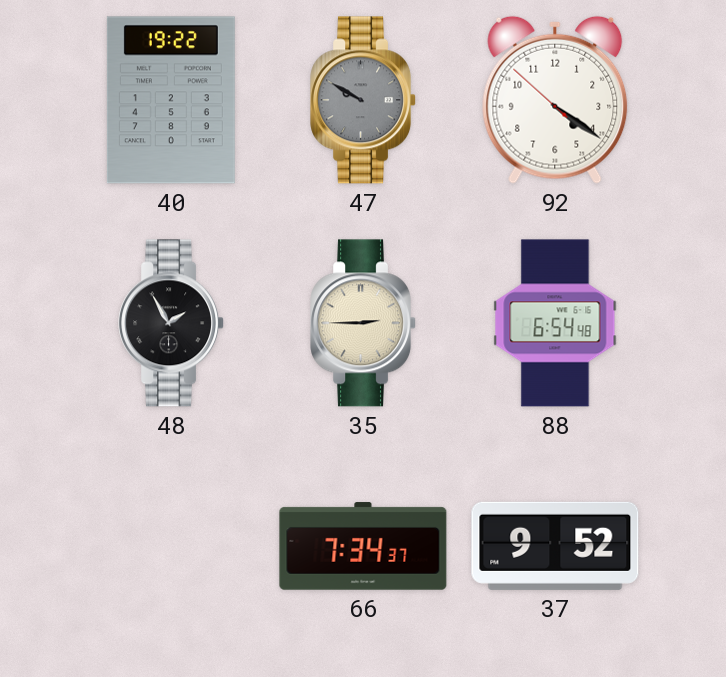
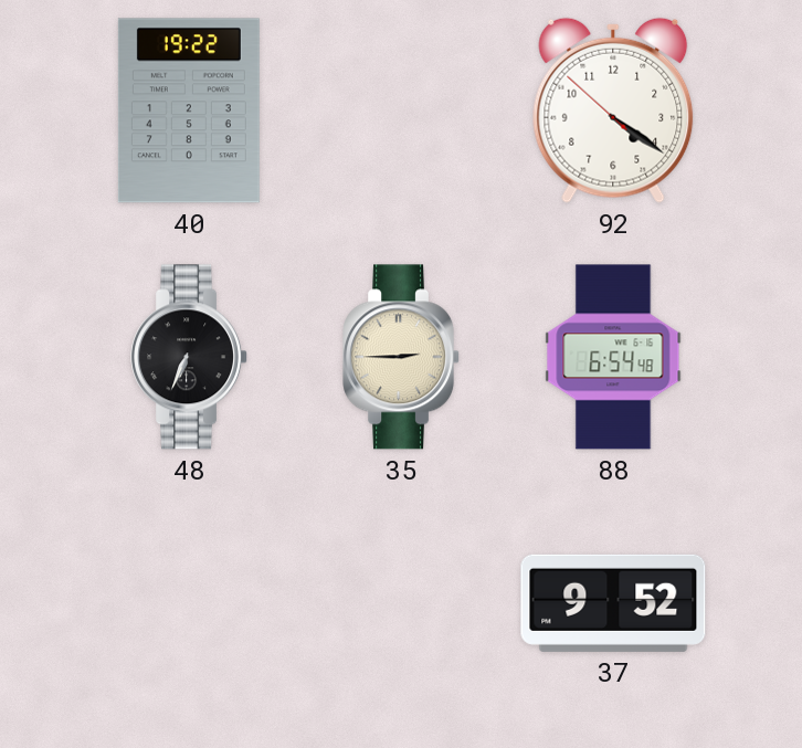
47: 9:50 -> none (364, 100)
48: 1:55 -> 6:34 (190, 357)
66: 7:34 -> none (363, 546)
